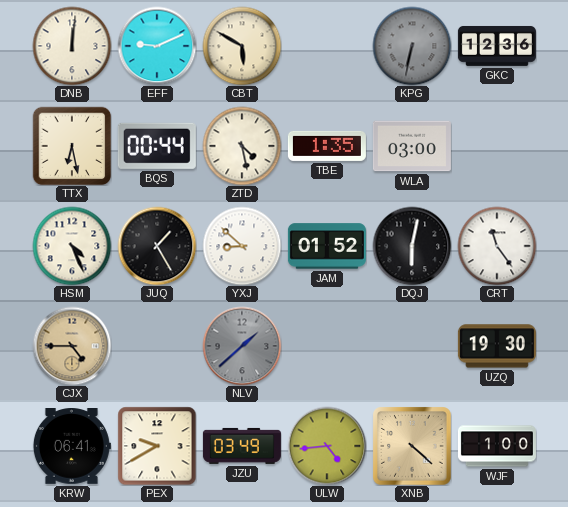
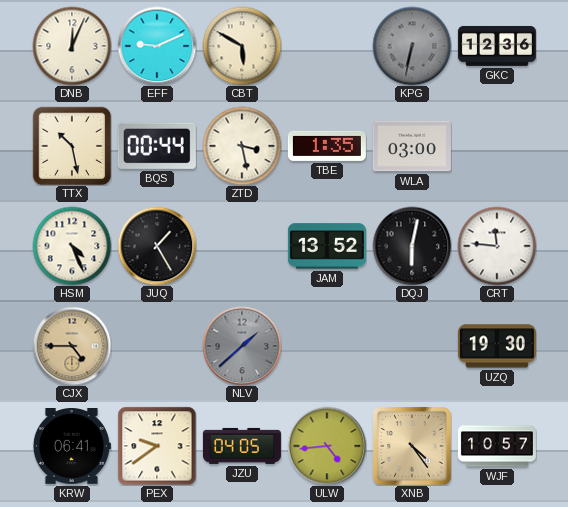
DNB: 12:01 -> 12:04 (72, 46)
TTX: 6:28 -> 10:28 (72, 146)
ZTD: 4:28 -> 3:28 (242, 146)
YXJ: 8:52 -> none (242, 246)
JAM: 01:52 -> 13:52 (327, 246)
CRT: 11:24 -> 11:46 (497, 246)
PEX: 9:40 -> 9:39 (157, 446)
JZU: 03:49 -> 04:05 (242, 446)
XNB: 4:22 -> 4:24 (412, 446)
WJF: 1:00 -> 10:57 (497, 446)
